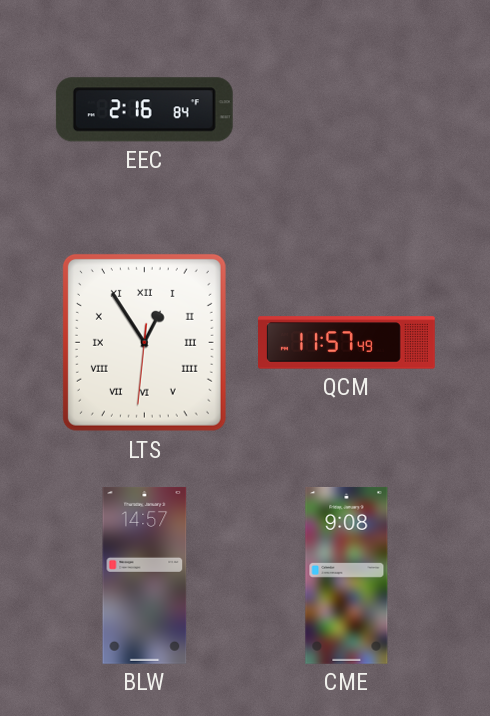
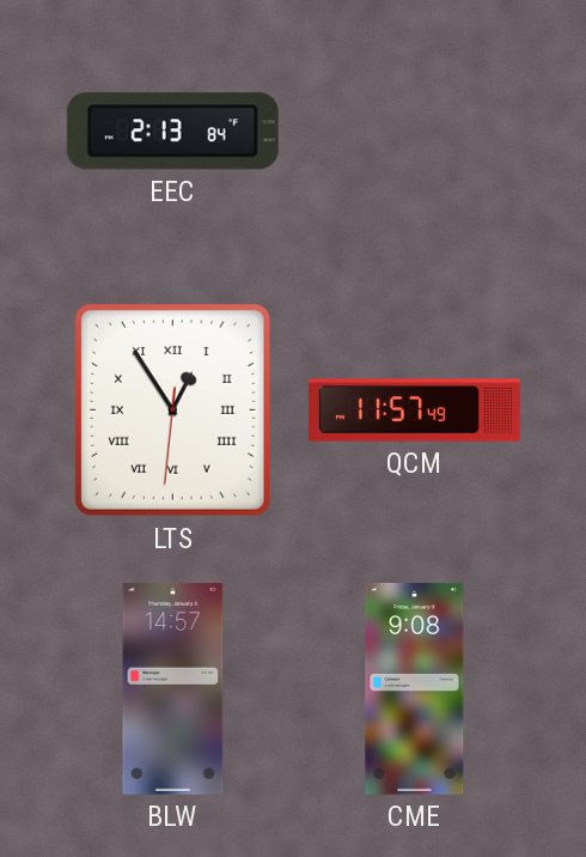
EEC: 2:16 -> 2:13 (172, 132)
